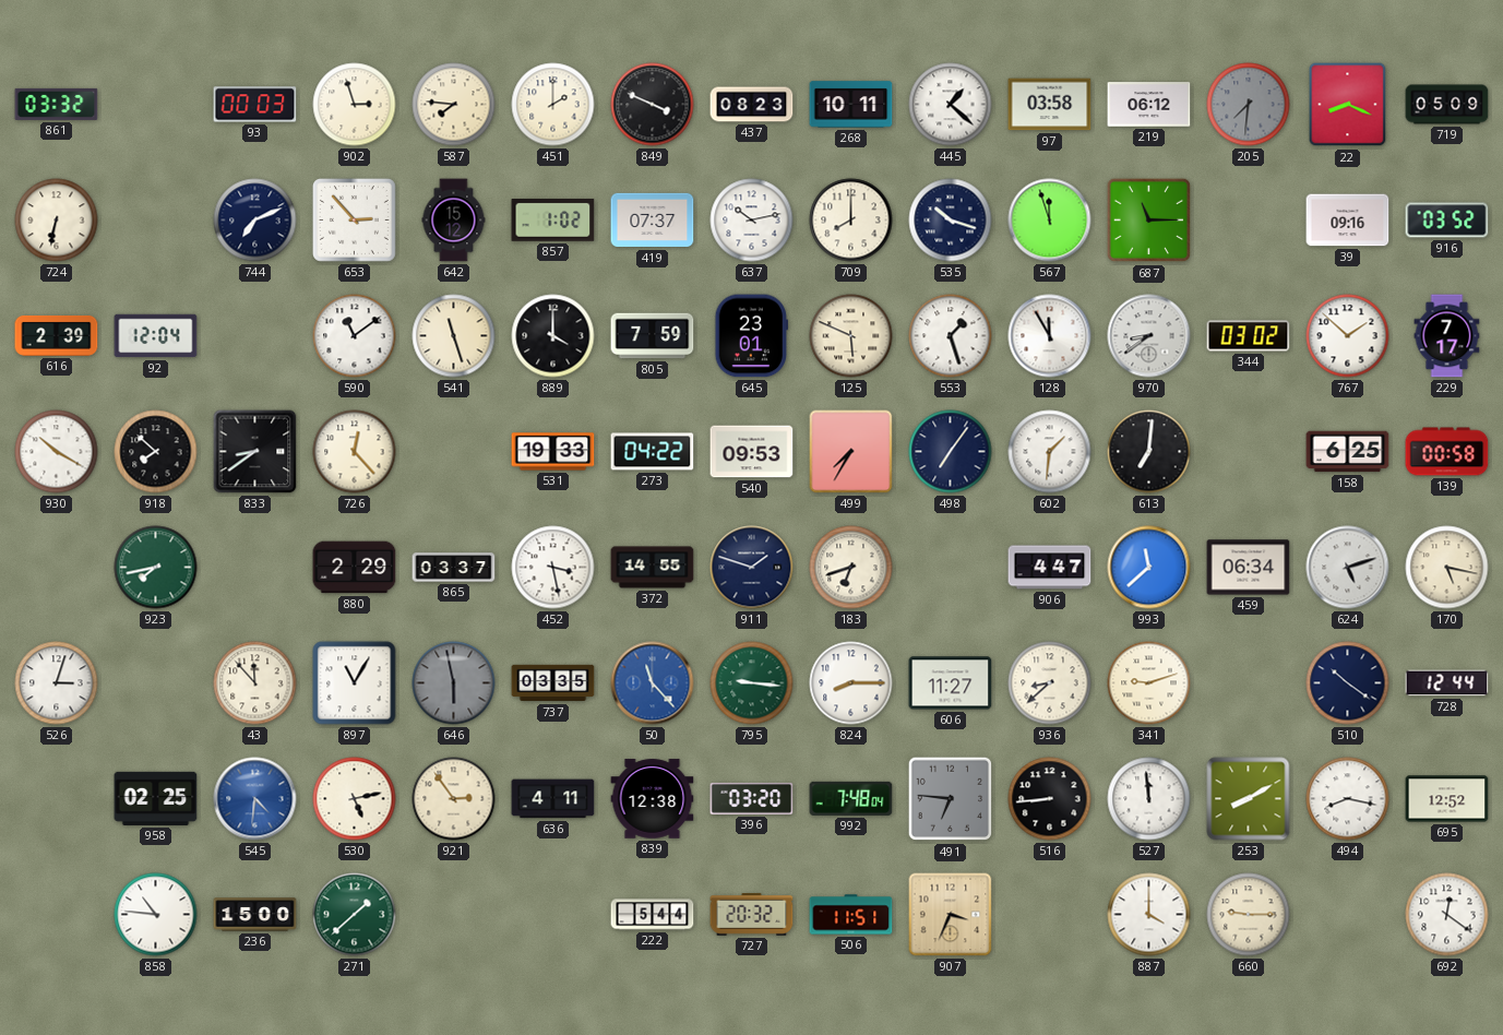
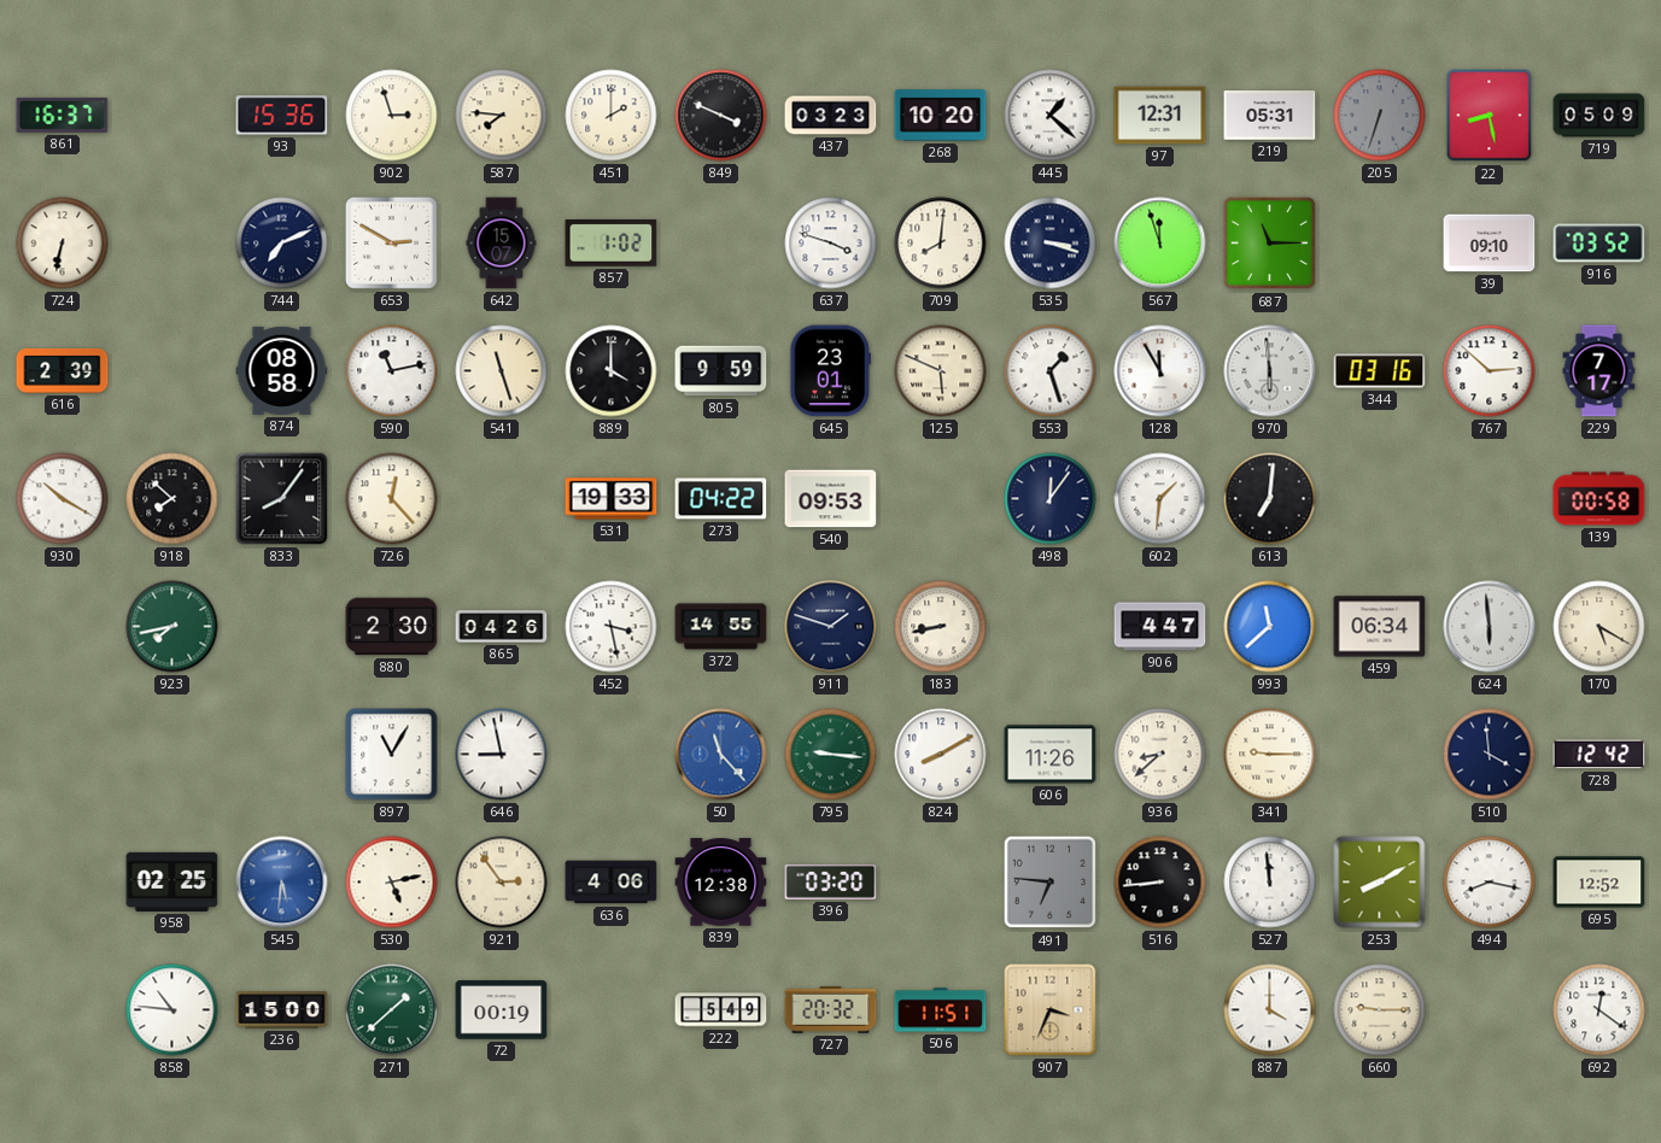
861: 03:32 -> 16:37 (63, 115)
93: 00:03 -> 15:36 (282, 116)
437: 08:23 -> 03:23 (831, 116)
268: 10:11 -> 10:20 (941, 116)
97: 03:58 -> 12:31 (1160, 116)
219: 06:12 -> 05:31 (1270, 116)
205: 7:31 -> 6:33 (1380, 116)
22: 8:19 -> 8:28 (1490, 116)
653: 2:53 -> 2:50 (391, 242)
642: 15:12 -> 15:07 (502, 244)
419: 07:37 -> none (653, 221)
637: 10:13 -> 3:48 (831, 244)
709: 8:00 -> 8:01 (941, 244)
535: 10:18 -> 3:18 (1051, 244)
39: 09:16 -> 09:10 (1490, 244)
92: 12:04 -> none (156, 336)
874: none -> 08:58 (282, 370)
590: 11:09 -> 11:13 (392, 371)
805: 7:59 -> 9:59 (721, 371)
970: 8:39 -> 5:59 (1270, 371)
344: 03:02 -> 03:16 (1380, 371)
767: 1:52 -> 2:52 (1490, 371)
833: 8:39 -> 8:06 (282, 499)
499: 7:35 -> none (851, 452)
498: 7:06 -> 12:06 (1051, 499)
158: 6:25 -> none (1348, 452)
880: 2:29 -> 2:30 (392, 627)
865: 03:37 -> 04:26 (502, 627)
183: 6:42 -> 8:43 (941, 627)
624: 5:12 -> 5:59 (1490, 627)
170: 5:17 -> 5:20 (1599, 627)
526: 3:03 -> none (57, 683)
43: 11:53 -> none (255, 683)
646: 5:58 -> 8:58 (502, 755)
646 dial: grey -> white (502, 755)
737: 03:35 -> none (553, 683)
824: 8:15 -> 8:10 (941, 755)
606: 11:27 -> 11:26 (1051, 755)
341: 9:12 -> 9:15 (1270, 755)
510: 10:21 -> 3:59 (1490, 755)
728: 12:44 -> 12:42 (1599, 755)
545: 4:31 -> 5:31 (282, 883)
636: 4:11 -> 4:06 (612, 883)
992: 7:48 -> none (851, 798)
72: none -> 00:19 (502, 1010)
222: 5:44 -> 5:49 (721, 1010)
